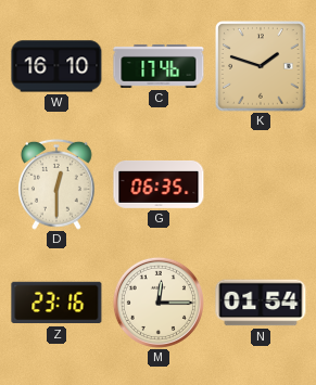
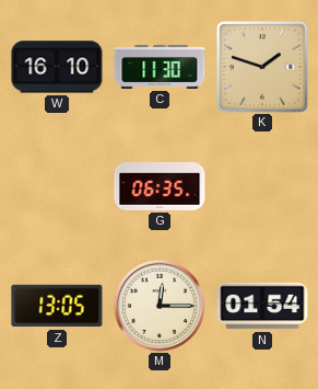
C: 17:46 -> 11:30 (160, 67)
D: 12:30 -> none (56, 184)
Z: 23:16 -> 13:05 (57, 306)
